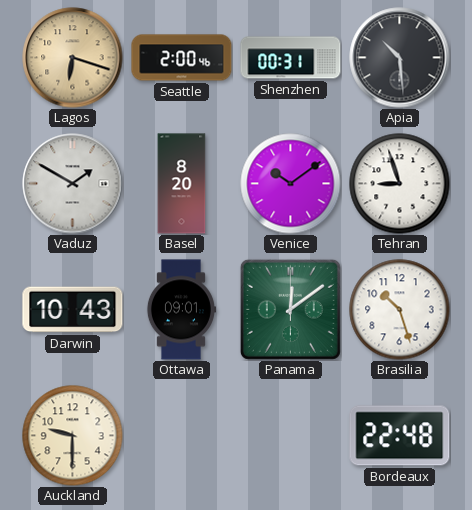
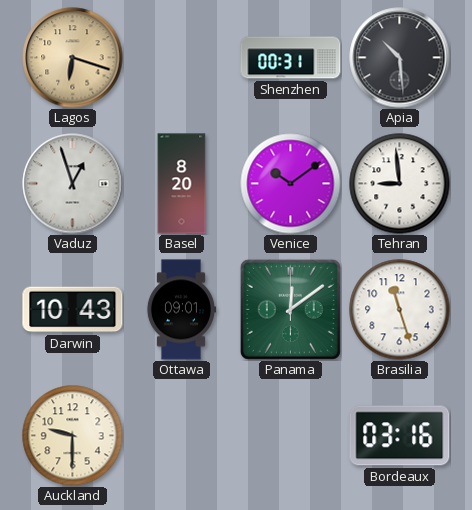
Seattle: 2:00 -> none (182, 58)
Vaduz: 1:50 -> 12:57 (73, 184)
Tehran: 8:57 -> 8:59 (400, 184)
Brasilia: 10:27 -> 11:27 (400, 310)
Bordeaux: 22:48 -> 03:16 (400, 436)
